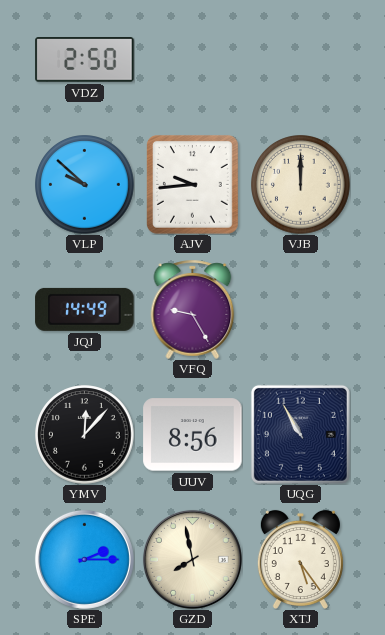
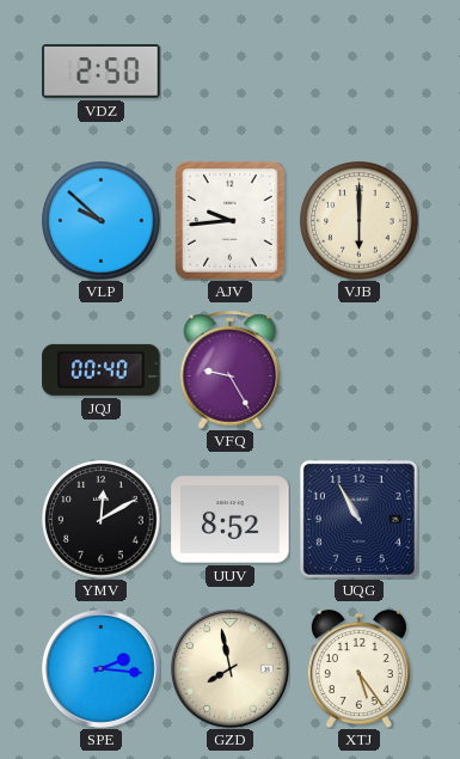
VJB: 12:00 -> 6:00 (360, 221)
JQJ: 14:49 -> 00:40 (102, 369)
YMV: 12:07 -> 12:10 (102, 520)
UUV: 8:56 -> 8:52 (231, 520)
SPE: 2:15 -> 2:16 (100, 668)
